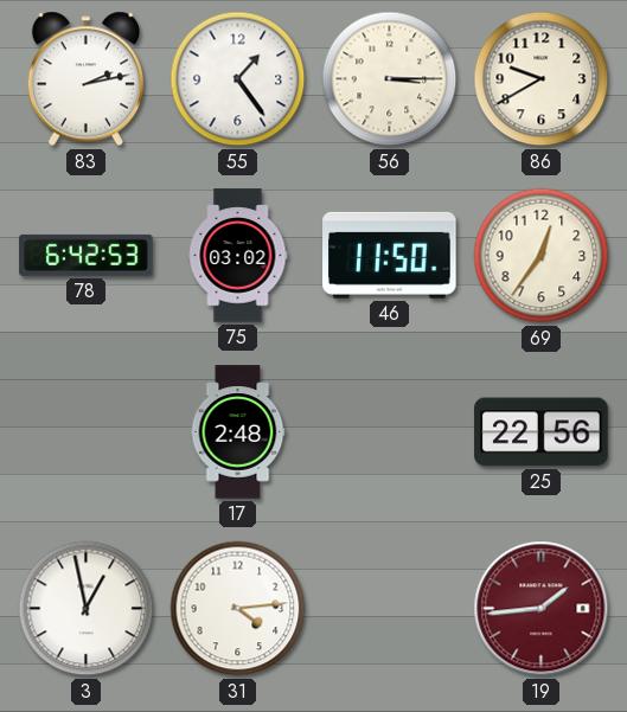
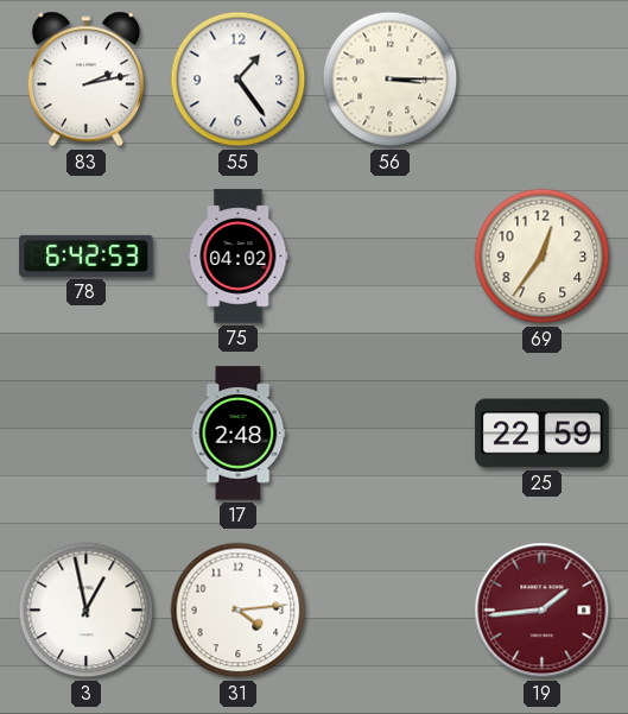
86: 9:40 -> none (542, 79)
75: 03:02 -> 04:02 (239, 257)
46: 11:50 -> none (390, 255)
25: 22:56 -> 22:59 (543, 434)
